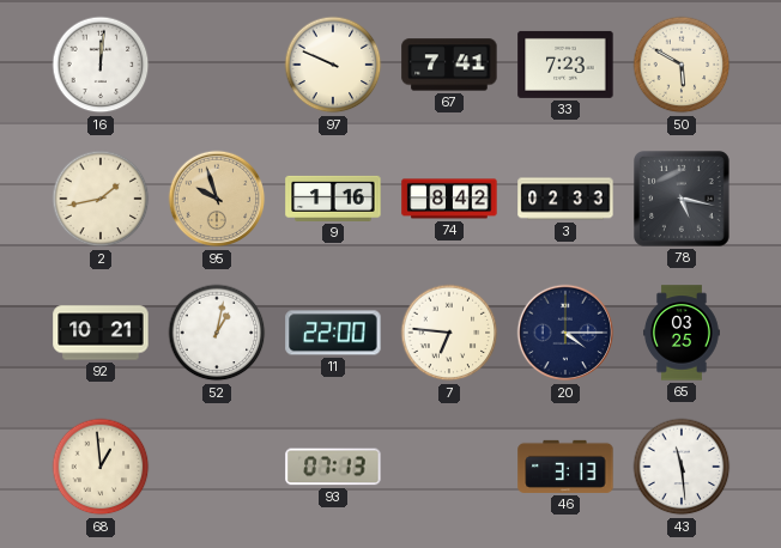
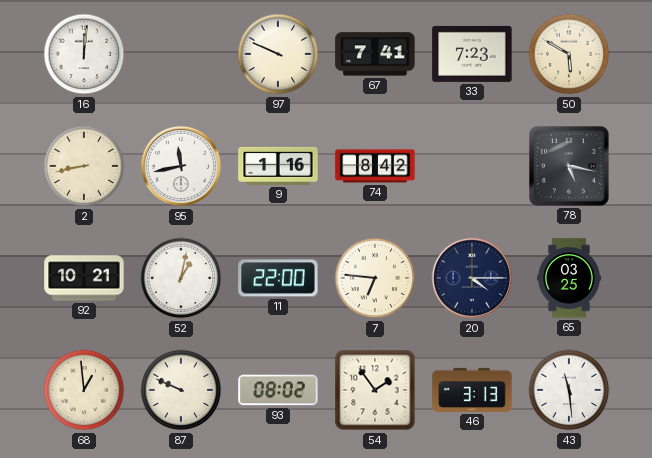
2: 1:43 -> 8:43 (84, 166)
95: 9:57 -> 11:43 (181, 166)
95 dial: champagne -> white (181, 166)
3: 02:33 -> none (565, 199)
87: none -> 9:49 (181, 390)
93: 07:13 -> 08:02 (278, 390)
54: none -> 1:54 (375, 390)
